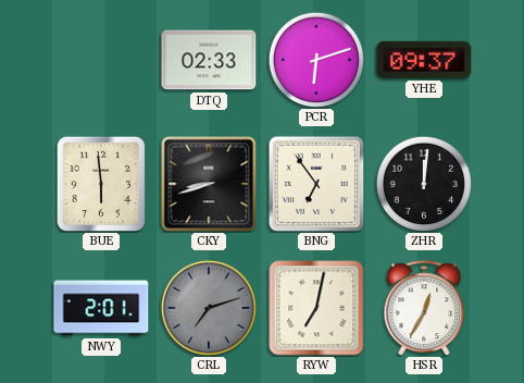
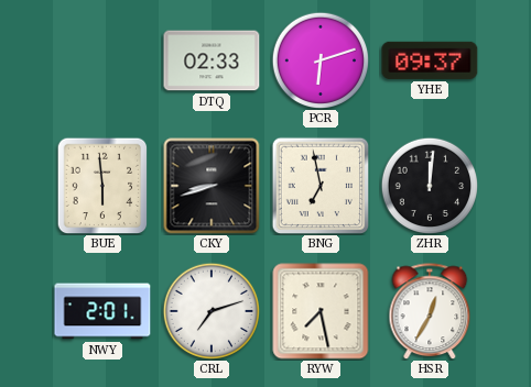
BNG: 6:54 -> 6:58 (321, 186)
CRL dial: grey -> white (212, 311)
RYW: 7:02 -> 7:28 (321, 311)
